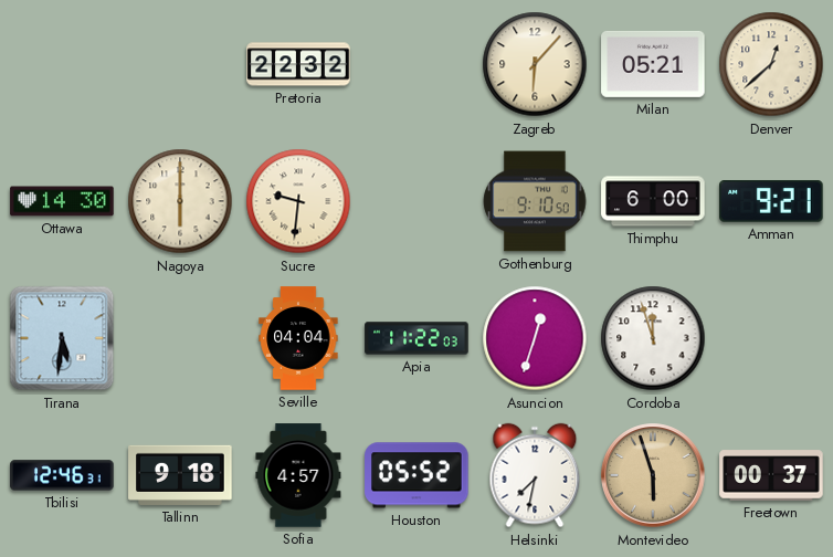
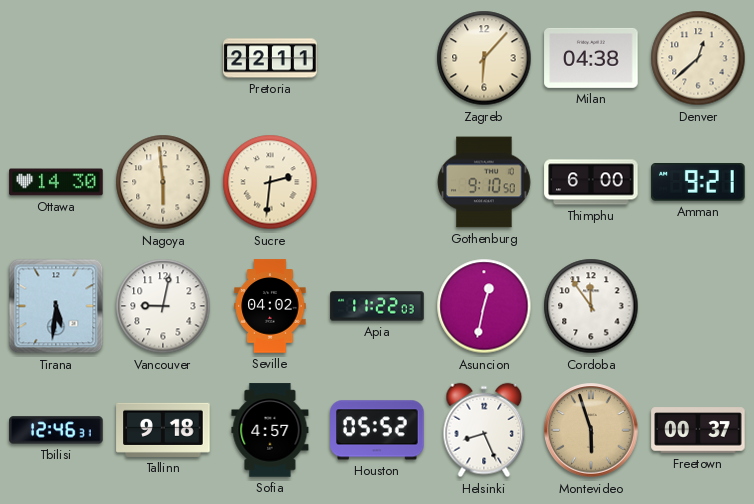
Pretoria: 22:32 -> 22:11 (270, 58)
Milan: 05:21 -> 04:38 (591, 58)
Nagoya: 6:00 -> 5:59 (163, 182)
Sucre: 9:31 -> 2:31 (270, 182)
Vancouver: none -> 9:02 (163, 306)
Seville: 04:04 -> 04:02 (270, 306)
Asuncion: 12:33 -> 12:32 (484, 306)
Cordoba: 11:57 -> 11:54 (591, 306)
Helsinki: 7:32 -> 8:26 (484, 430)
